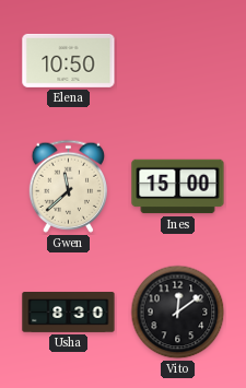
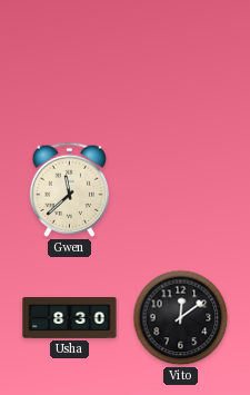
Elena: 10:50 -> none (69, 60)
Ines: 15:00 -> none (178, 187)
